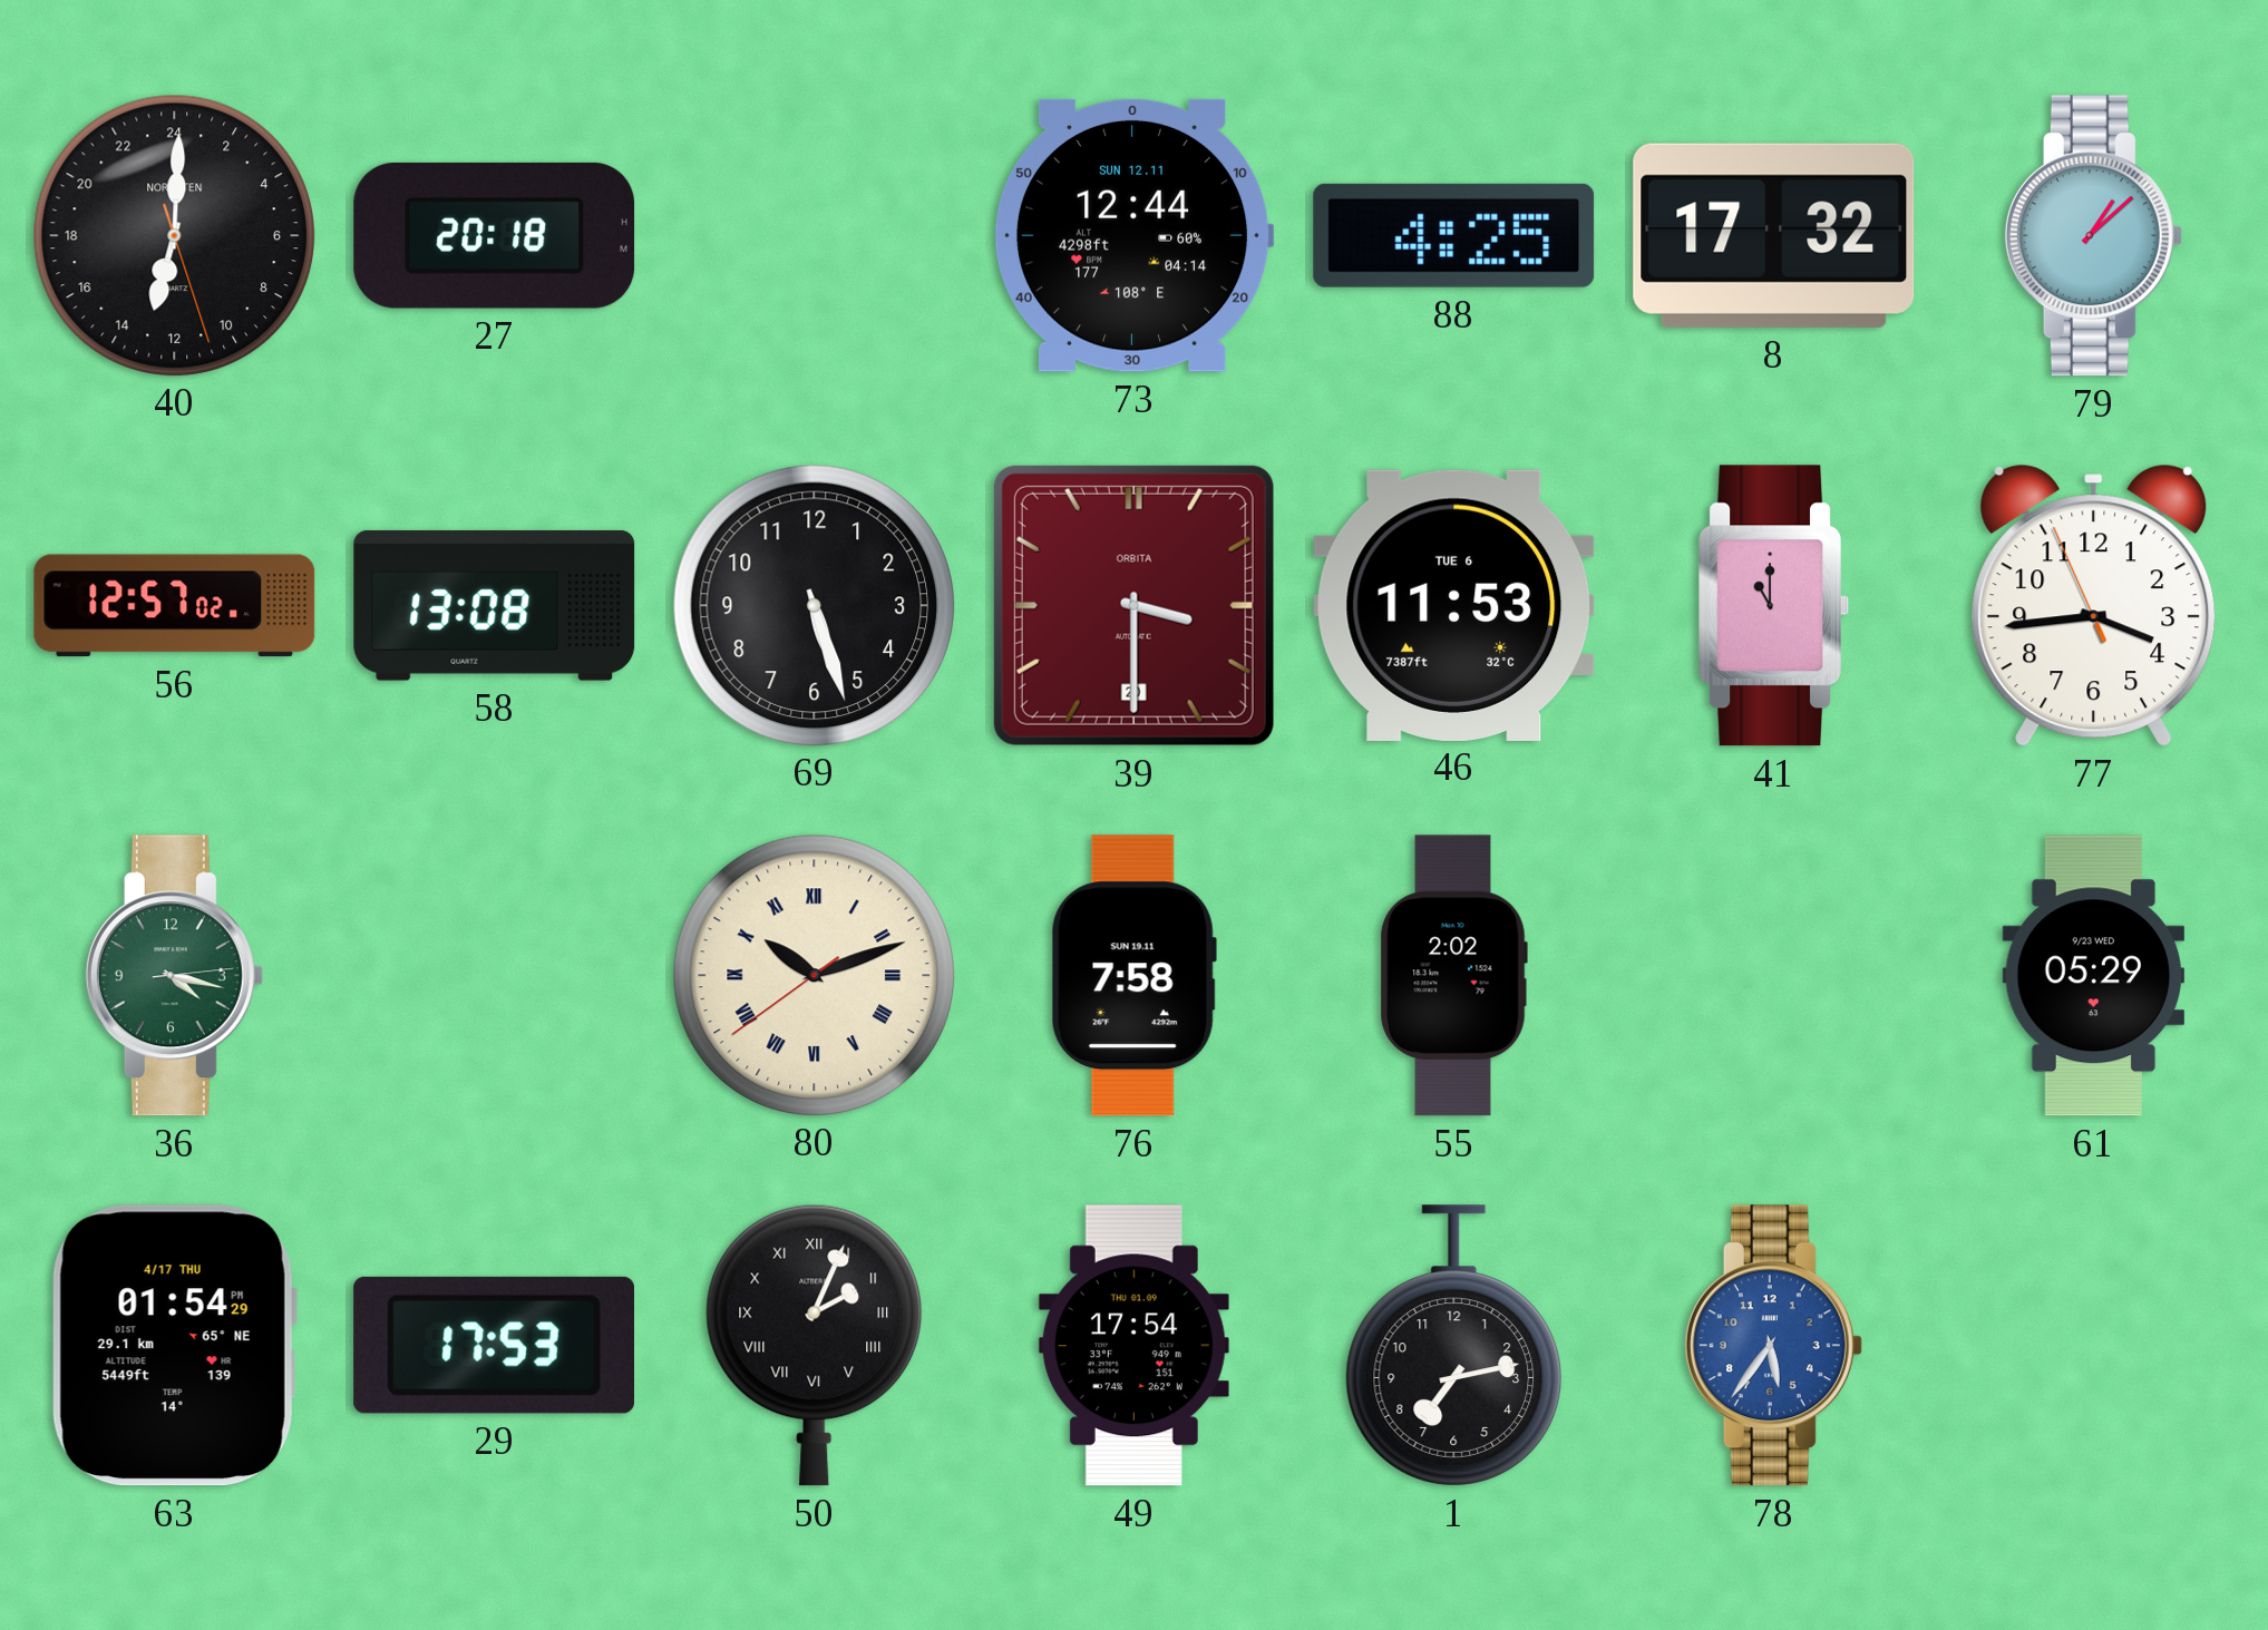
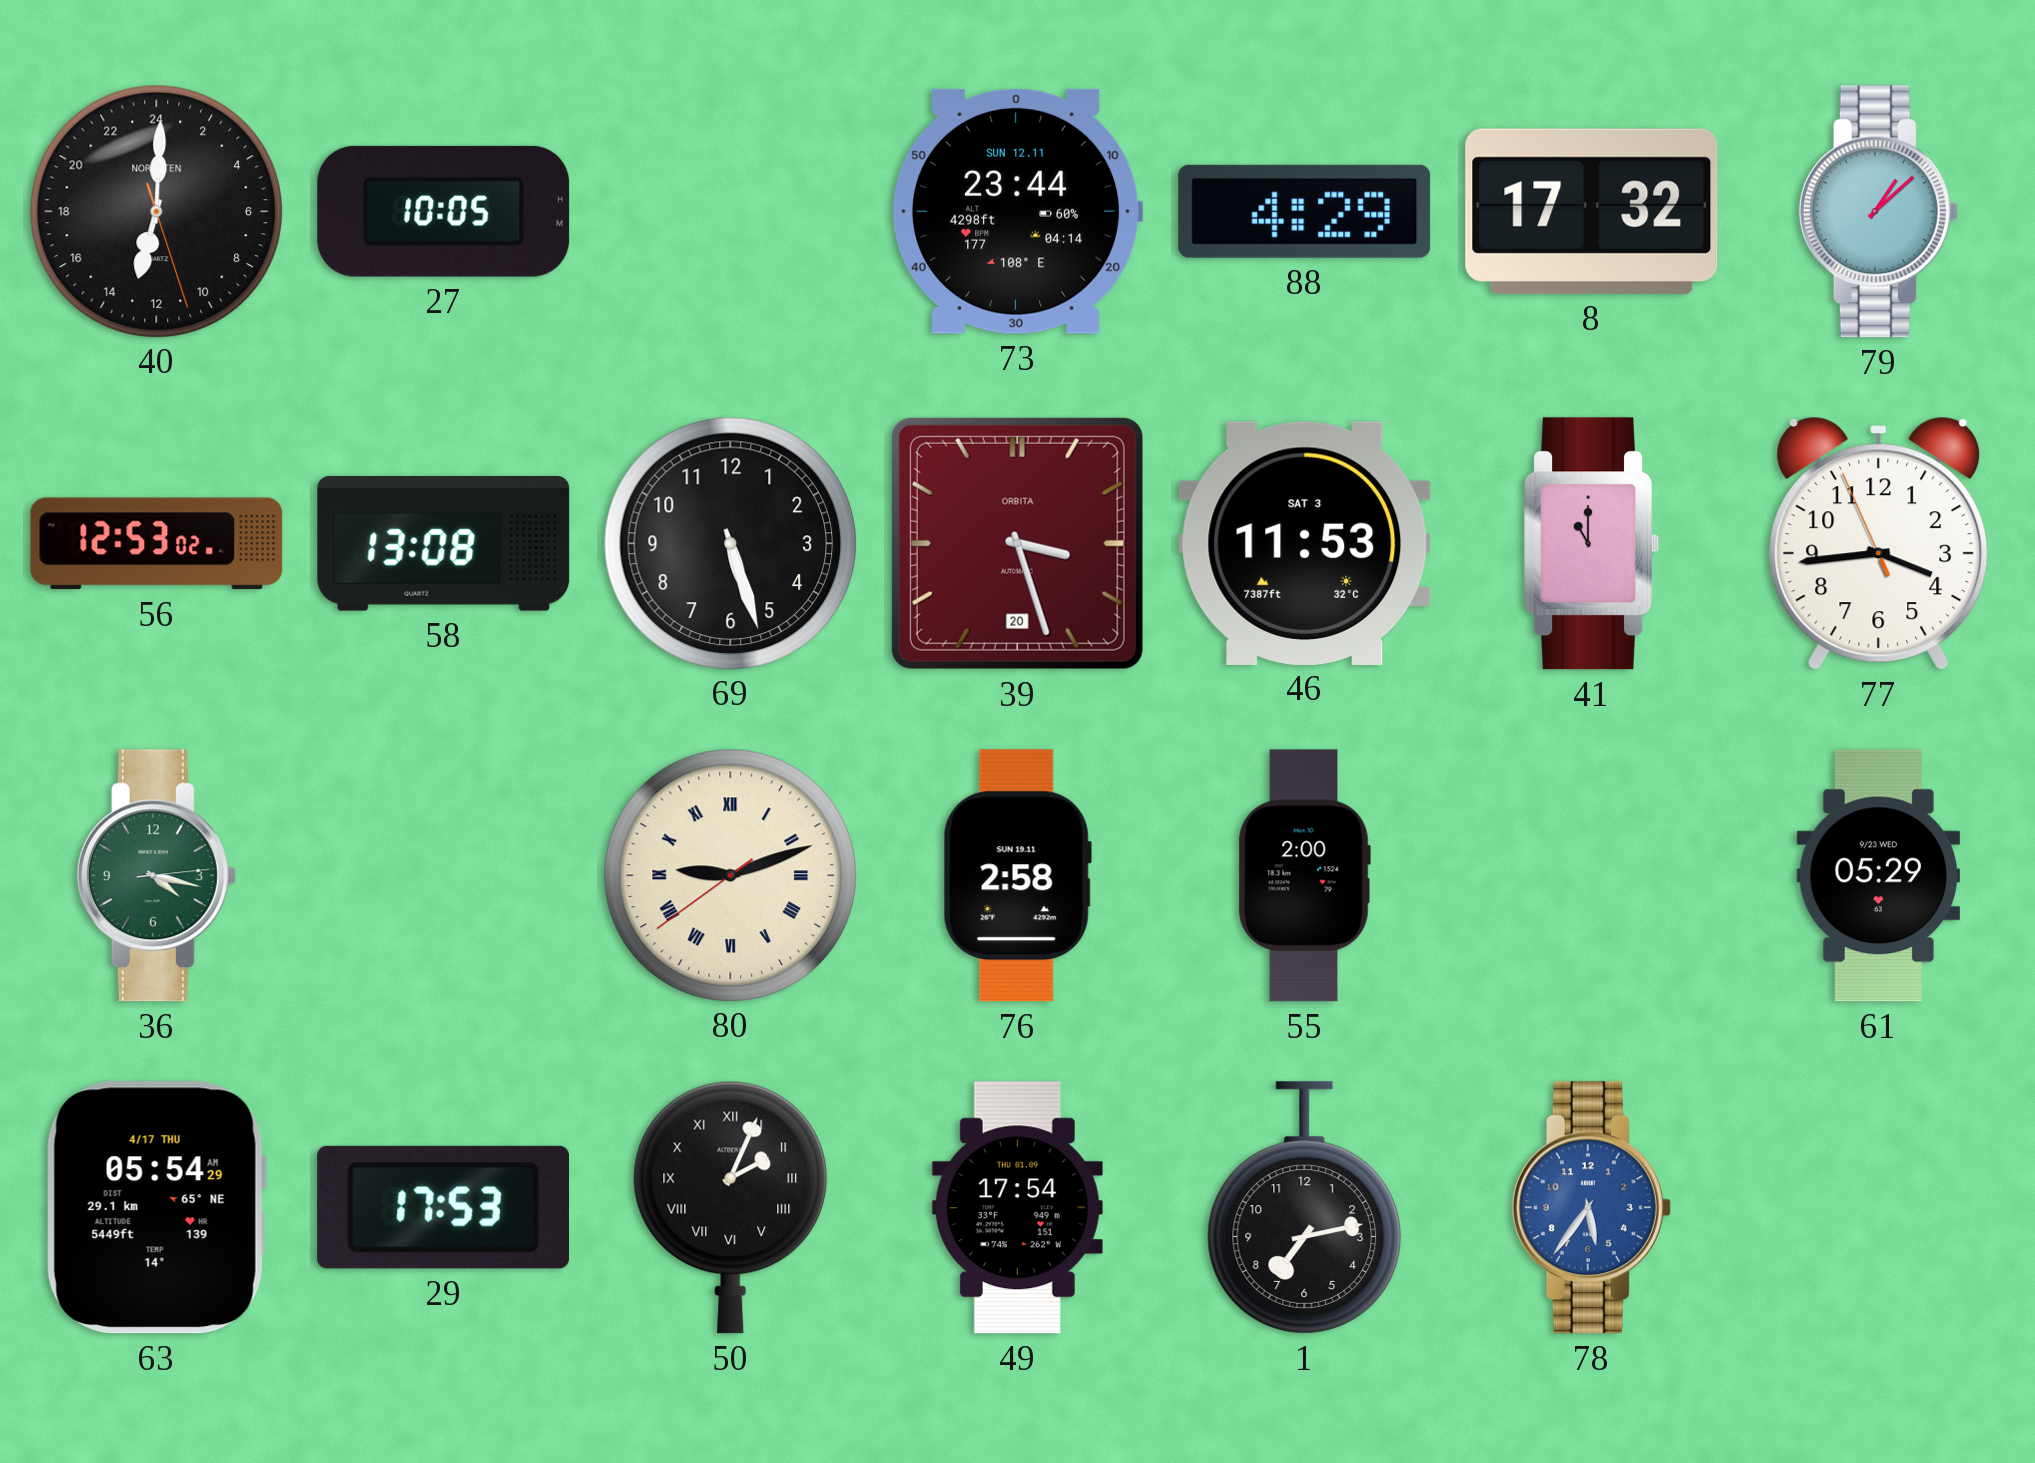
27: 20:18 -> 10:05 (444, 211)
73: 12:44 -> 23:44 (1017, 211)
88: 4:25 -> 4:29 (1305, 211)
56: 12:57 -> 12:53 (157, 544)
39: 3:30 -> 3:27 (1017, 543)
46 date: TUE 6 -> SAT 3 (1305, 543)
80: 10:11 -> 9:11 (730, 875)
76: 7:58 -> 2:58 (1017, 876)
55: 2:02 -> 2:00 (1304, 876)
63: 01:54 -> 05:54 (156, 1208)
